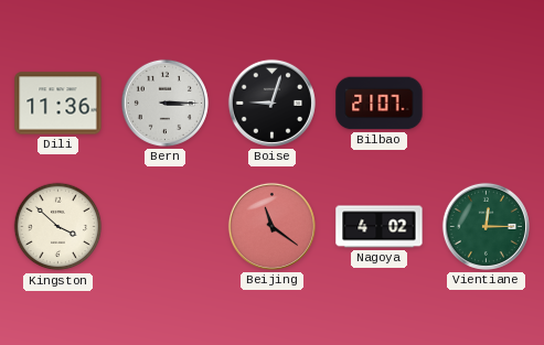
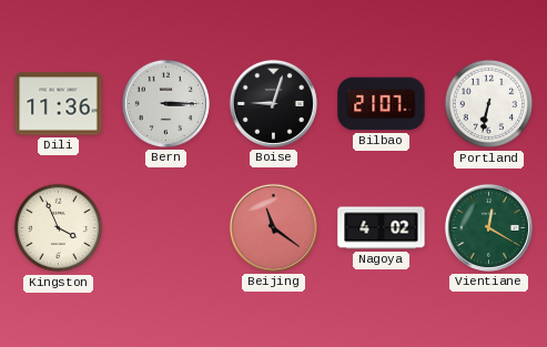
Portland: none -> 6:32 (489, 104)
Kingston: 3:52 -> 3:56 (59, 228)
Vientiane: 12:15 -> 12:20 (488, 227)
